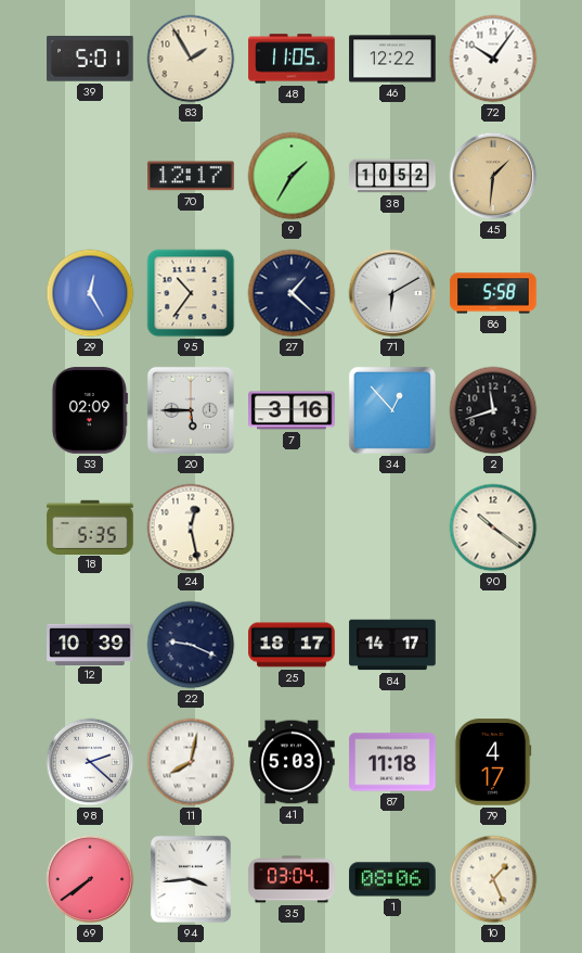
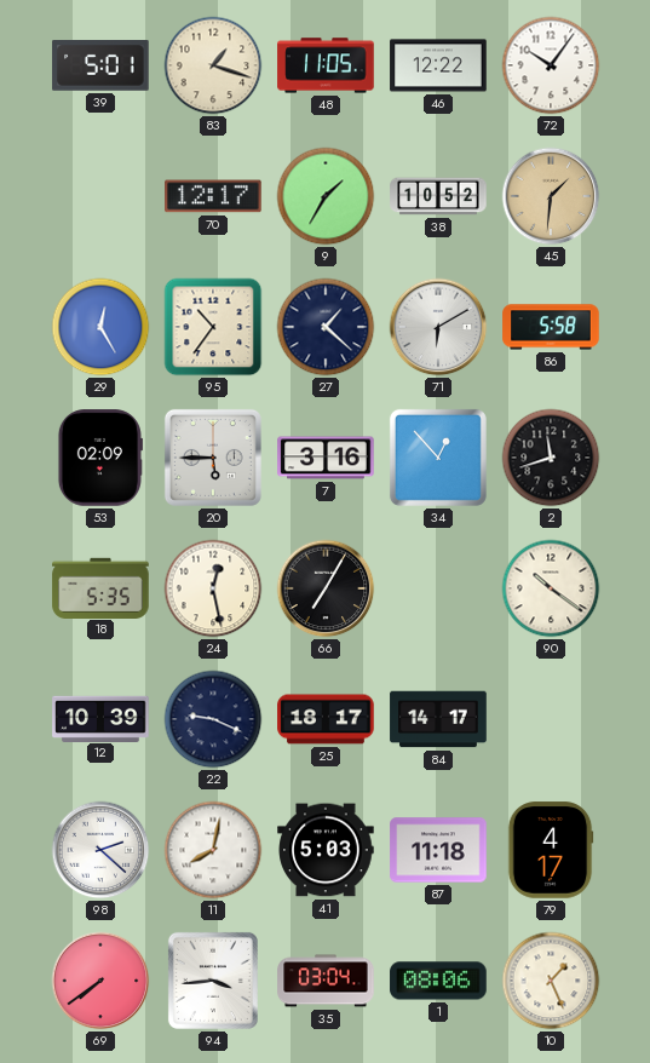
83: 1:55 -> 1:18 (213, 65)
66: none -> 7:05 (326, 588)
